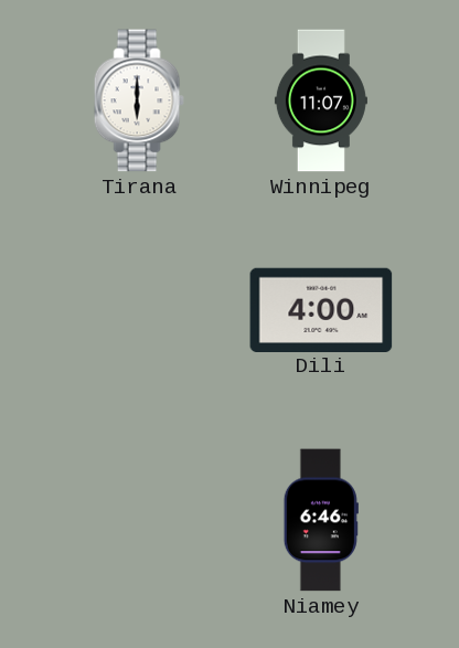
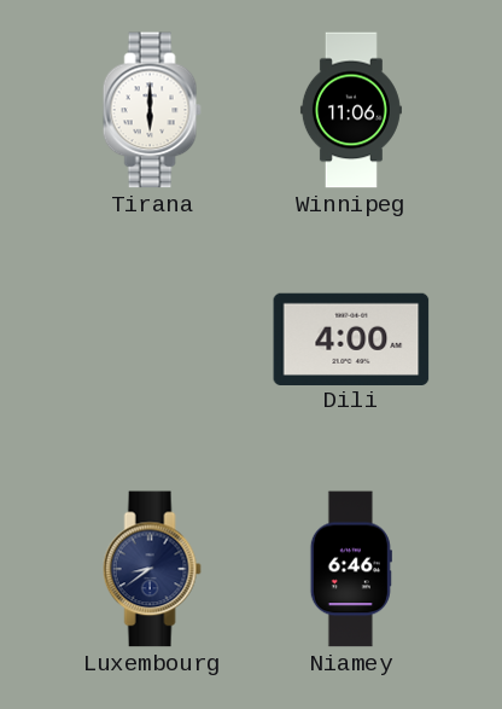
Winnipeg: 11:07 -> 11:06 (351, 110)
Luxembourg: none -> 8:39 (152, 569)
